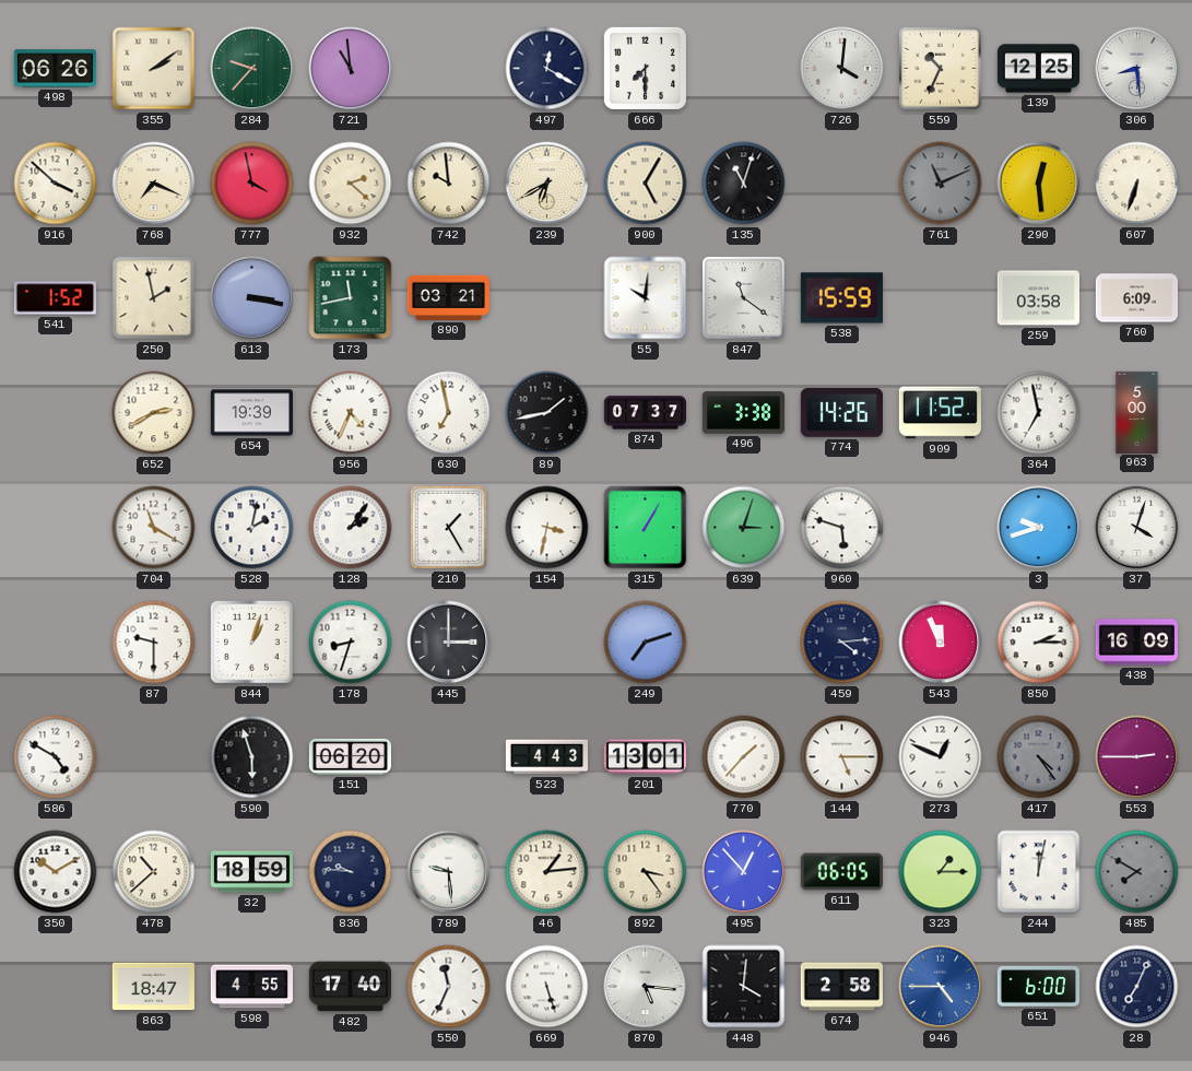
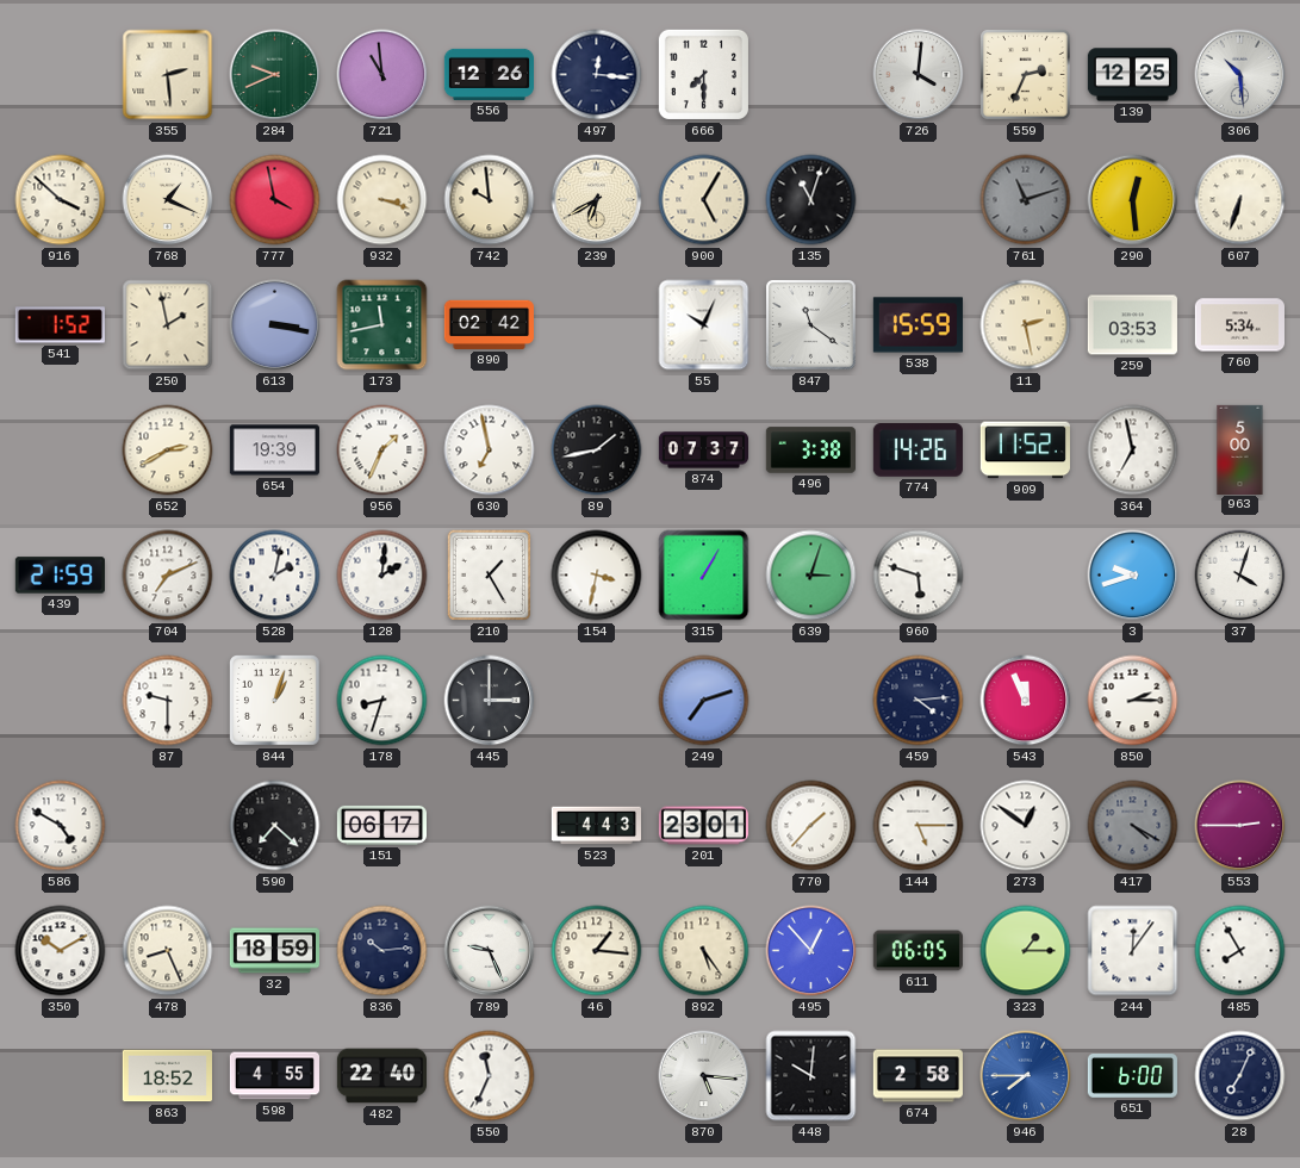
498: 06:26 -> none (55, 69)
355: 2:09 -> 2:29 (168, 75)
284: 9:37 -> 9:41 (275, 75)
556: none -> 12:26 (489, 74)
497: 12:20 -> 12:16 (597, 75)
559: 10:34 -> 2:34 (1026, 75)
306: 8:29 -> 10:29 (1240, 75)
768: 7:19 -> 1:19 (168, 200)
932: 2:22 -> 3:18 (382, 200)
761: 11:11 -> 11:12 (1026, 200)
890: 03:21 -> 02:42 (489, 324)
55: 10:01 -> 10:04 (704, 325)
11: none -> 2:28 (1026, 325)
259: 03:58 -> 03:53 (1132, 325)
760: 6:09 -> 5:34 (1239, 325)
956: 4:34 -> 1:34 (382, 451)
439: none -> 21:59 (60, 576)
704: 11:20 -> 7:11 (168, 576)
128: 2:06 -> 2:01 (382, 576)
438: 16:09 -> none (1136, 643)
590: 5:57 -> 7:22 (275, 826)
151: 06:20 -> 06:17 (381, 825)
201: 13:01 -> 23:01 (703, 826)
273: 12:49 -> 12:51 (1026, 826)
417: 4:24 -> 4:20 (1133, 826)
478: 10:38 -> 8:26 (168, 951)
836: 9:46 -> 10:14 (382, 951)
789: 9:29 -> 9:26 (490, 951)
46: 1:14 -> 1:16 (597, 951)
892: 3:24 -> 5:24 (704, 951)
244: 12:02 -> 12:06 (1133, 951)
485: 7:50 -> 7:55 (1240, 951)
485 dial: grey -> white (1240, 951)
863: 18:47 -> 18:52 (167, 1076)
482: 17:40 -> 22:40 (381, 1076)
669: 5:27 -> none (547, 987)
448: 4:01 -> 10:01 (811, 1076)
946: 4:45 -> 7:45 (1026, 1076)
